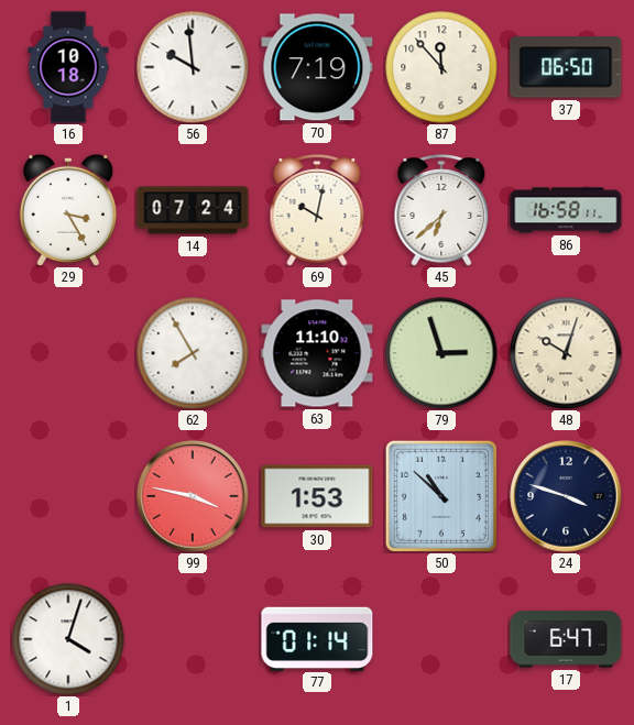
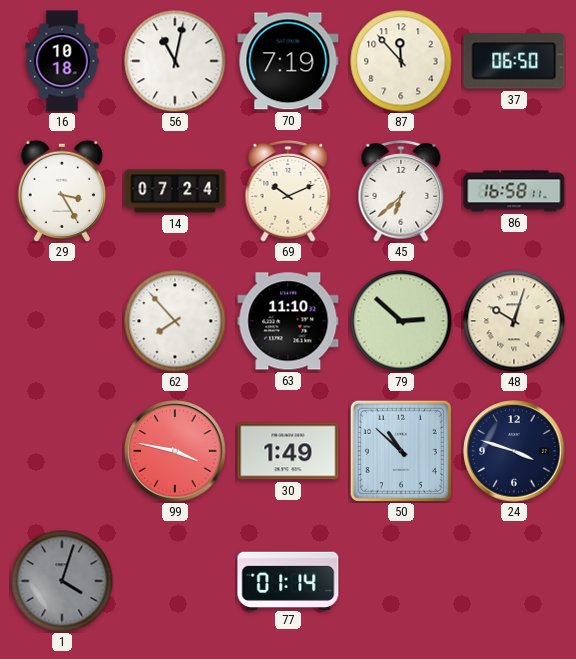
56: 9:59 -> 11:02 (175, 61)
69: 10:02 -> 10:11 (288, 191)
62: 7:55 -> 7:53 (175, 321)
79: 2:57 -> 2:52 (401, 321)
30: 1:53 -> 1:49 (288, 451)
1 dial: white -> grey (62, 581)
17: 6:47 -> none (566, 639)
